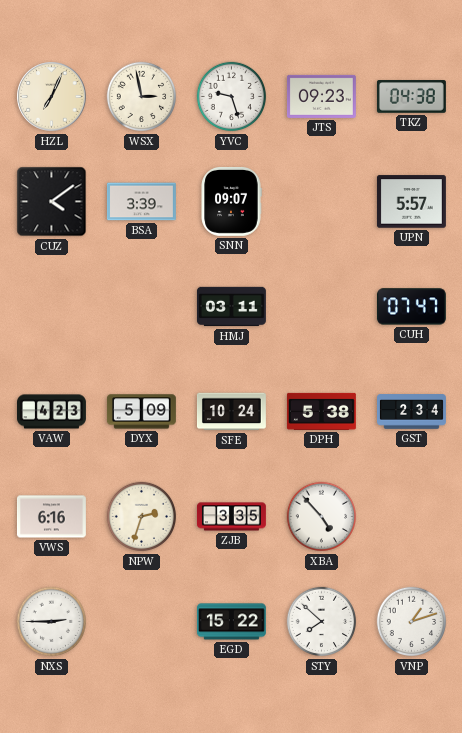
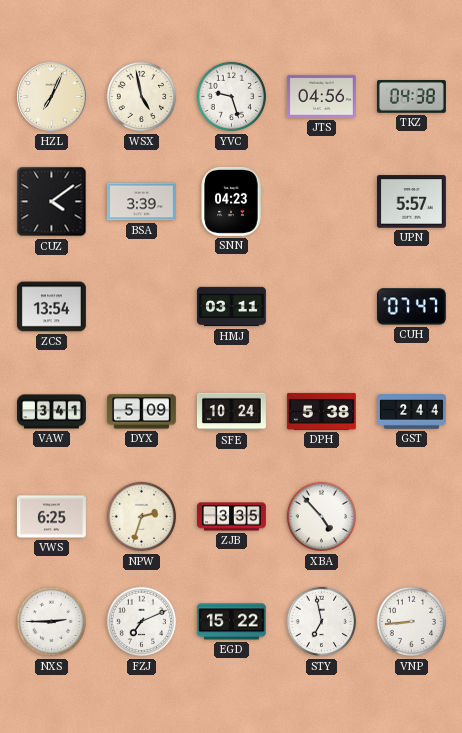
WSX: 2:58 -> 4:58 (142, 97)
JTS: 09:23 -> 04:56 (321, 96)
SNN: 09:07 -> 04:23 (231, 201)
ZCS: none -> 13:54 (51, 307)
VAW: 4:23 -> 3:41 (52, 412)
GST: 2:34 -> 2:44 (412, 412)
VWS: 6:16 -> 6:25 (51, 517)
FZJ: none -> 7:11 (142, 622)
STY: 7:52 -> 6:58 (322, 622)
VNP: 1:12 -> 8:44 (412, 622)
